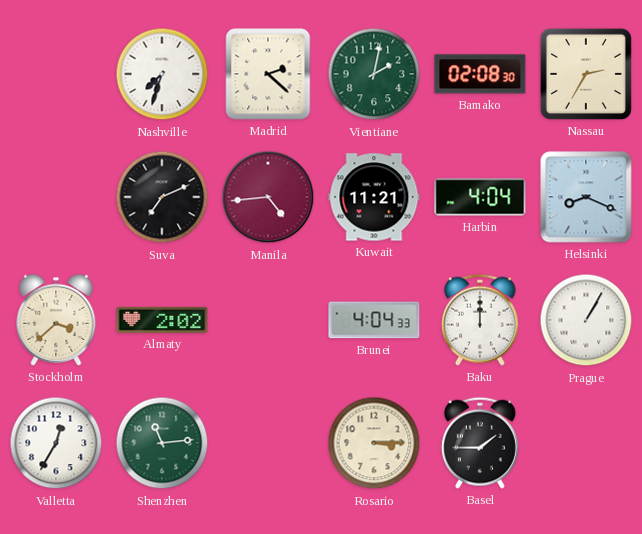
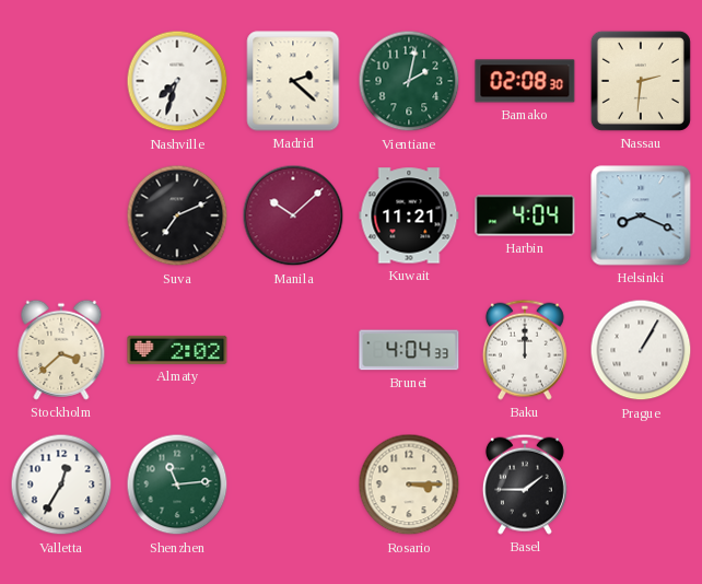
Nassau: 2:35 -> 2:31 (641, 81)
Manila: 4:44 -> 10:08 (293, 215)
